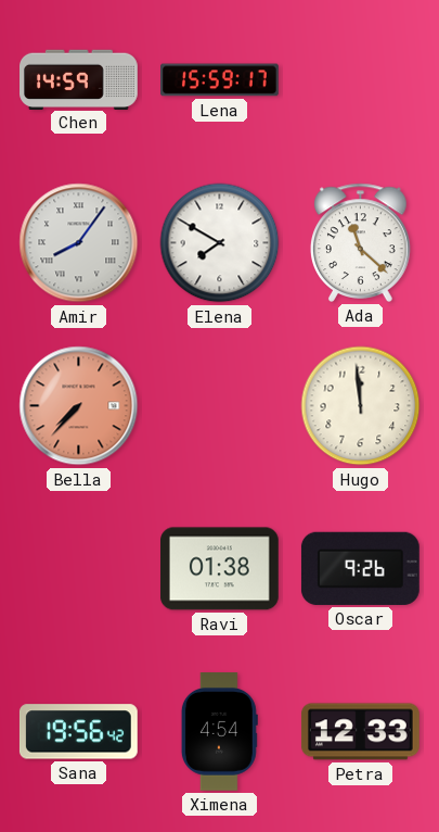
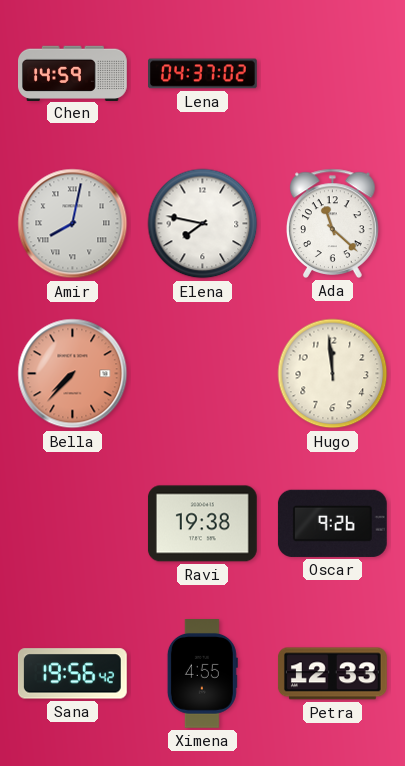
Lena: 15:59 -> 04:37 (203, 74)
Amir: 8:06 -> 8:02 (73, 224)
Elena: 7:50 -> 7:47 (203, 224)
Ravi: 01:38 -> 19:38 (202, 524)
Ximena: 4:54 -> 4:55 (202, 674)
